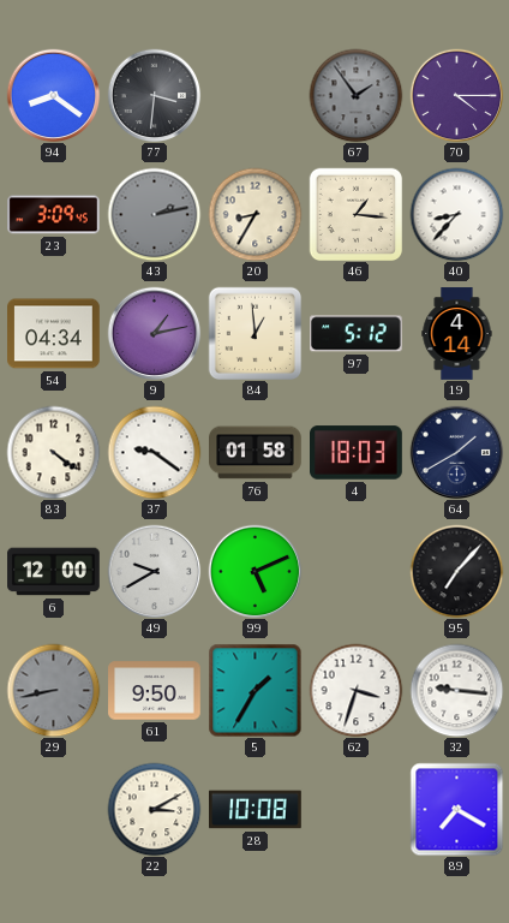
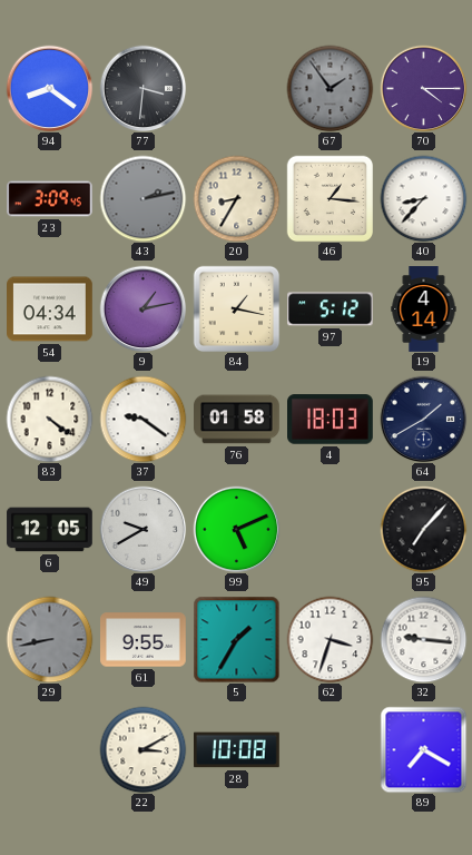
84: 12:59 -> 1:17 (236, 308)
6: 12:00 -> 12:05 (50, 530)
61: 9:50 -> 9:55 (144, 640)
